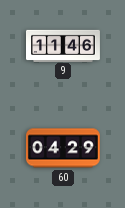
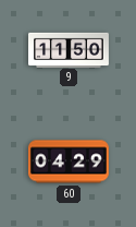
9: 11:46 -> 11:50 (70, 49)
